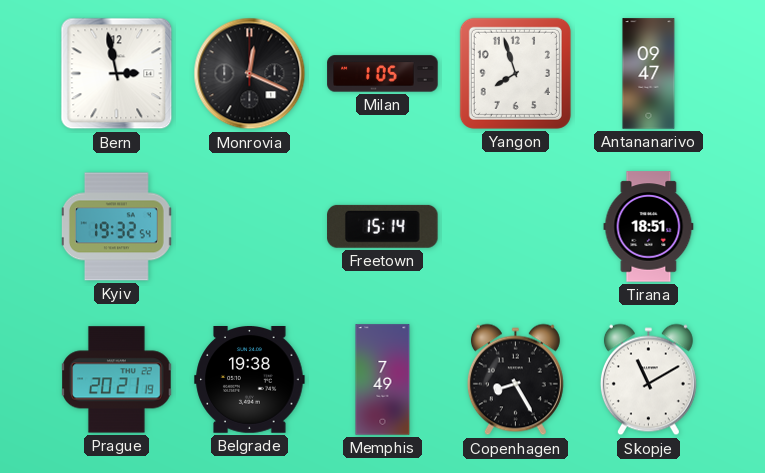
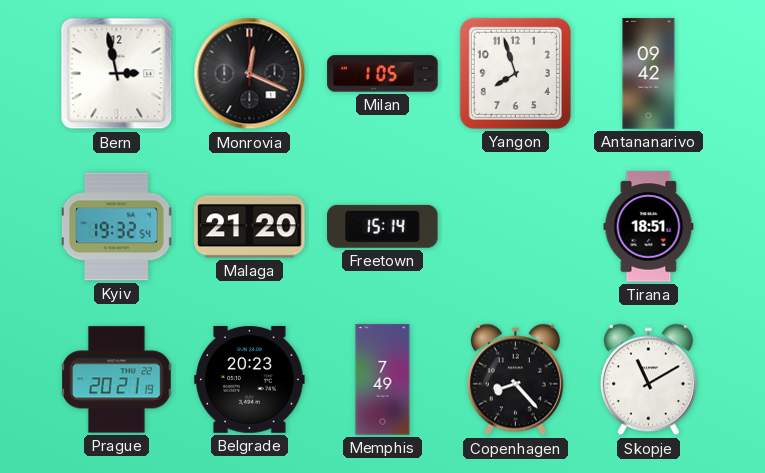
Antananarivo: 09:47 -> 09:42 (649, 74)
Malaga: none -> 21:20 (250, 227)
Belgrade: 19:38 -> 20:23 (250, 380)
Copenhagen: 8:25 -> 8:23 (515, 380)
